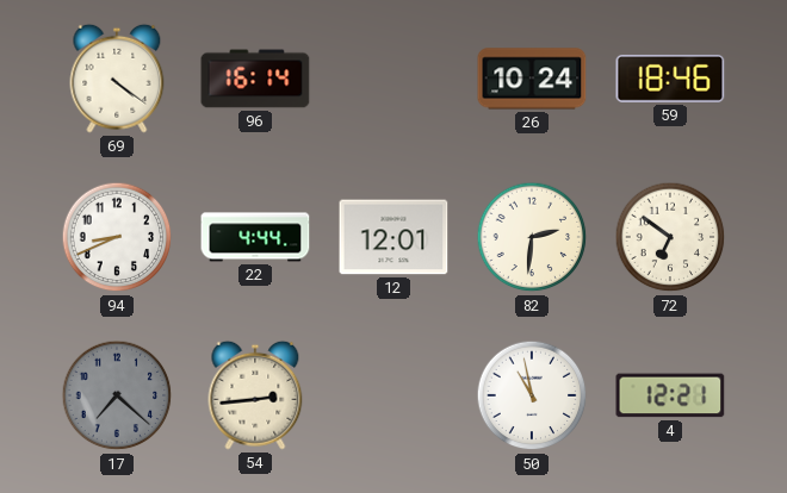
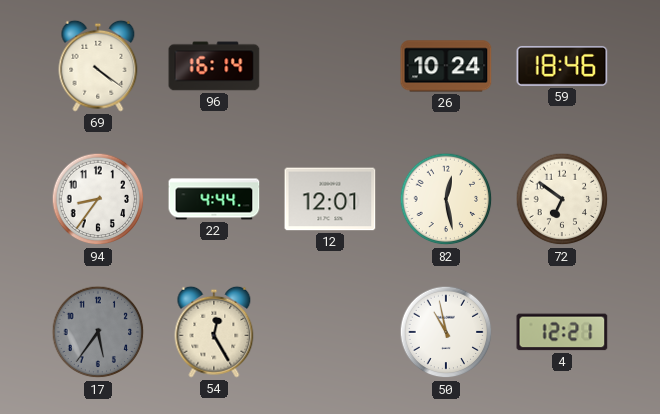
94: 8:41 -> 8:36 (98, 199)
82: 2:31 -> 12:28 (446, 199)
17: 7:22 -> 5:36 (98, 332)
54: 2:44 -> 12:25 (214, 332)
